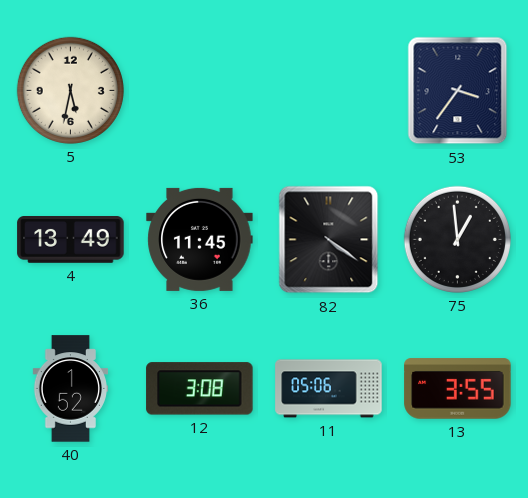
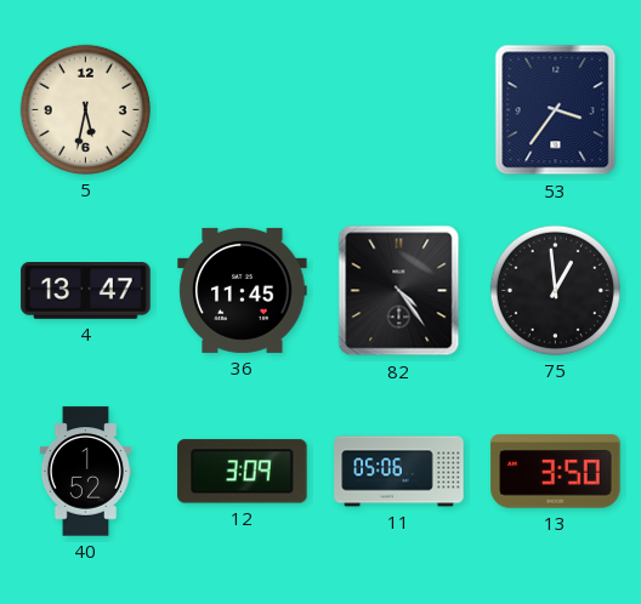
4: 13:49 -> 13:47 (86, 291)
82: 4:21 -> 4:24 (399, 291)
12: 3:08 -> 3:09 (243, 472)
13: 3:55 -> 3:50 (556, 472)
